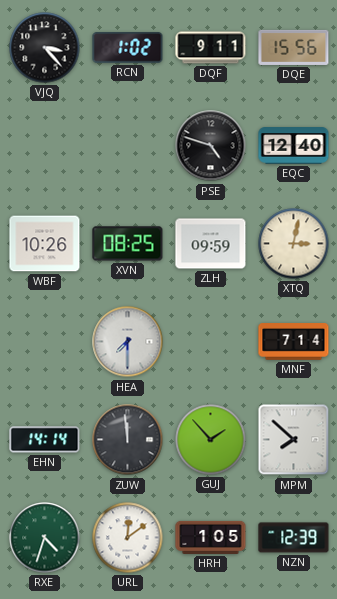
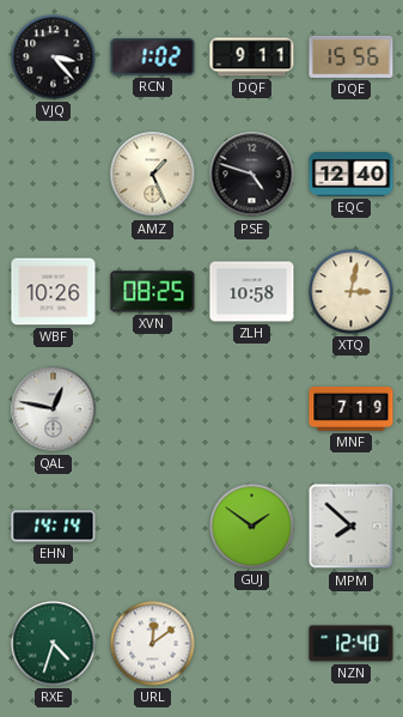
AMZ: none -> 1:26 (153, 175)
ZLH: 09:59 -> 10:58 (252, 292)
QAL: none -> 12:47 (54, 409)
HEA: 7:30 -> none (128, 342)
MNF: 7:14 -> 7:19 (352, 409)
ZUW: 11:59 -> none (128, 440)
GUJ: 1:53 -> 1:51 (252, 527)
HRH: 1:05 -> none (211, 537)
NZN: 12:39 -> 12:40 (352, 644)
